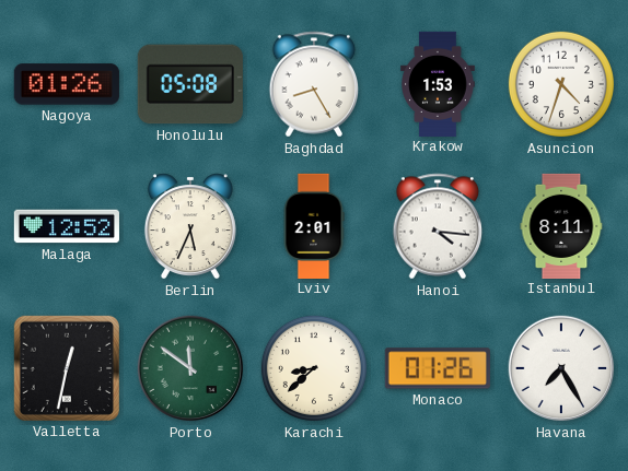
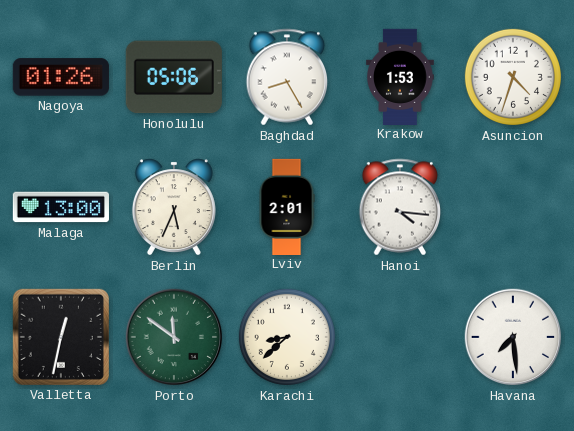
Honolulu: 05:08 -> 05:06 (174, 77)
Malaga: 12:52 -> 13:00 (61, 207)
Istanbul: 8:11 -> none (561, 225)
Monaco: 01:26 -> none (438, 368)
Havana: 7:25 -> 7:29 (513, 337)
